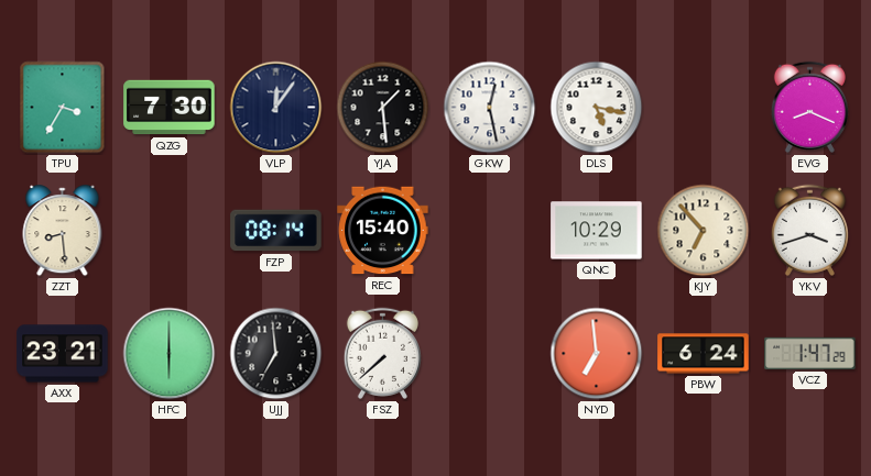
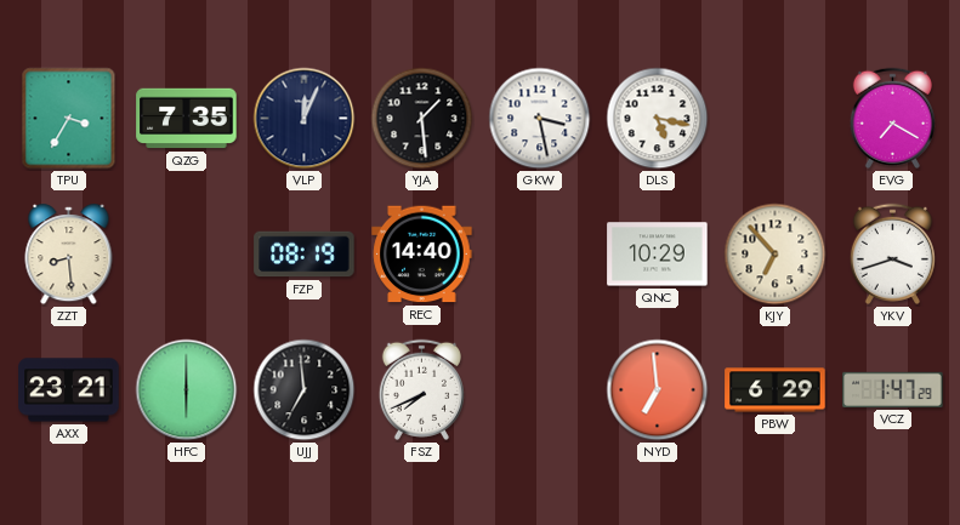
QZG: 7:30 -> 7:35 (187, 119)
VLP: 12:06 -> 12:04 (305, 119)
GKW: 12:28 -> 3:28 (540, 119)
EVG: 8:19 -> 7:20 (892, 118)
FZP: 08:14 -> 08:19 (305, 255)
REC: 15:40 -> 14:40 (422, 255)
FSZ: 7:38 -> 7:41 (421, 389)
PBW: 6:24 -> 6:29 (776, 390)
